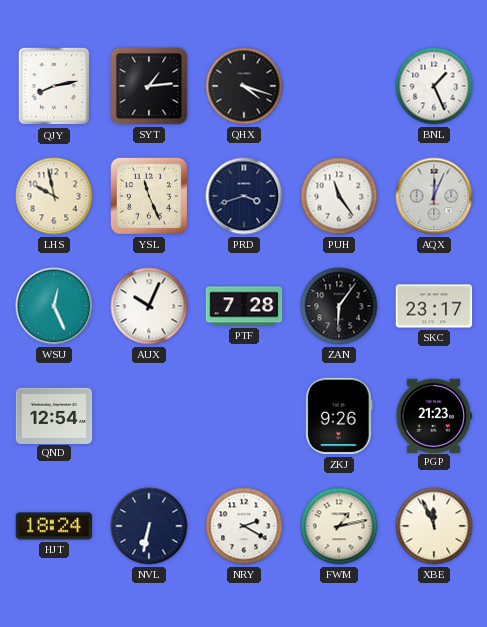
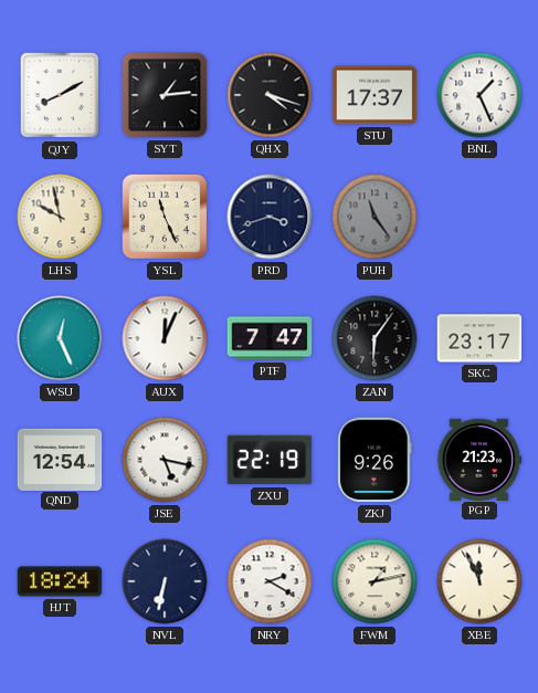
QJY: 8:13 -> 8:10 (60, 95)
STU: none -> 17:37 (375, 95)
PUH dial: white -> grey (375, 217)
AQX: 12:04 -> none (434, 196)
AUX: 10:04 -> 12:04 (165, 338)
PTF: 7:28 -> 7:47 (270, 338)
JSE: none -> 5:17 (165, 460)
ZXU: none -> 22:19 (270, 460)
